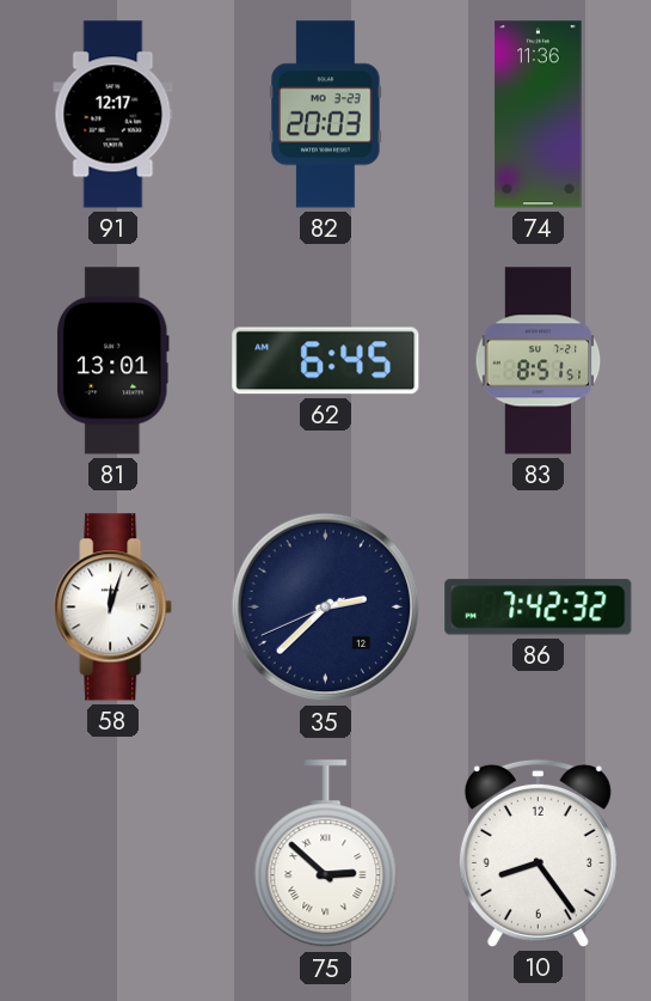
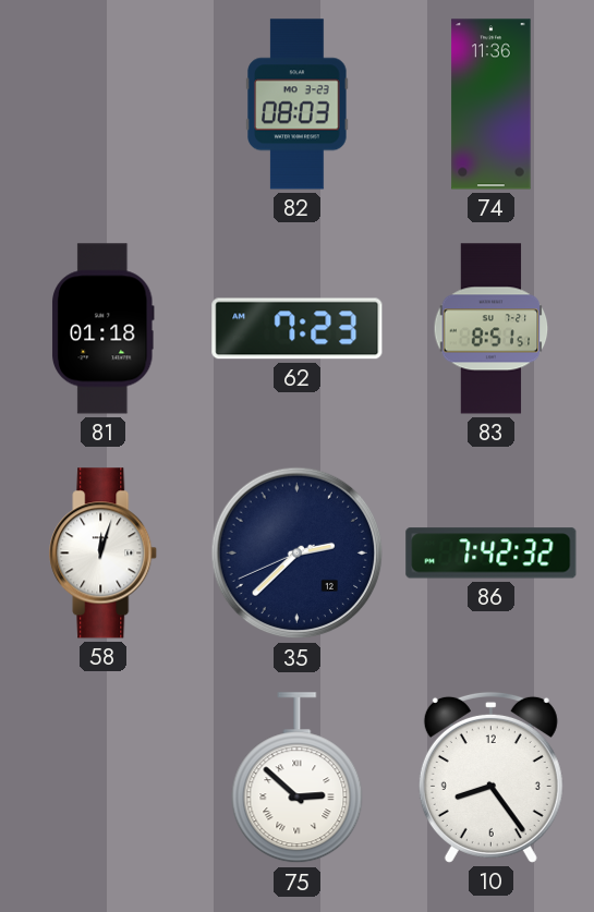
91: 12:17 -> none (113, 115)
82: 20:03 -> 08:03 (298, 105)
81: 13:01 -> 01:18 (104, 329)
62: 6:45 -> 7:23 (298, 329)
